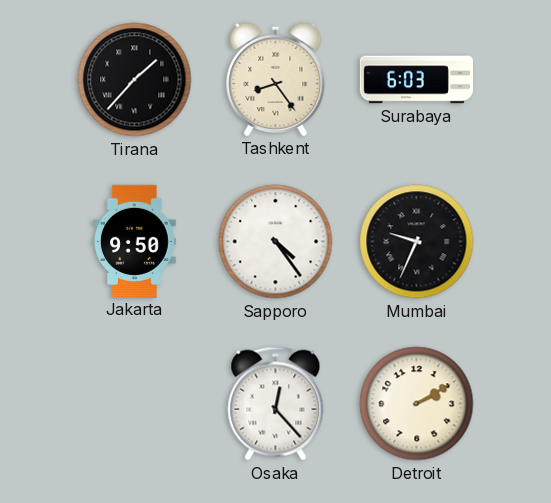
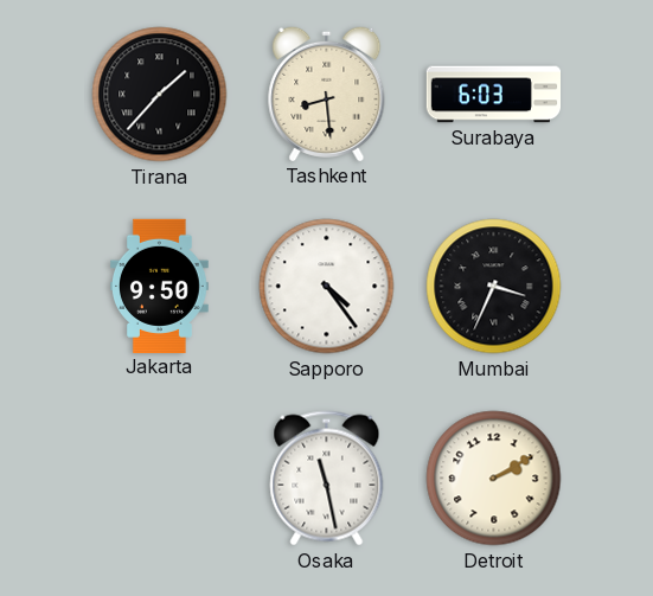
Tashkent: 8:24 -> 8:29 (327, 94)
Mumbai: 9:34 -> 3:34 (494, 287)
Osaka: 12:23 -> 11:28 (327, 479)
